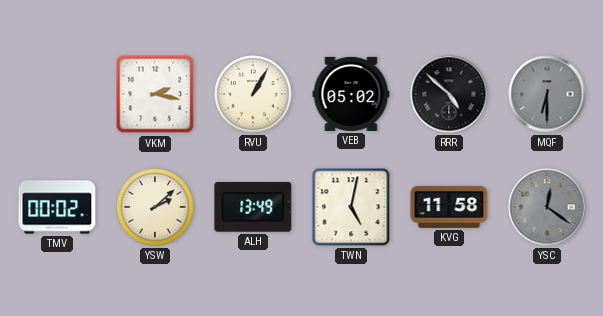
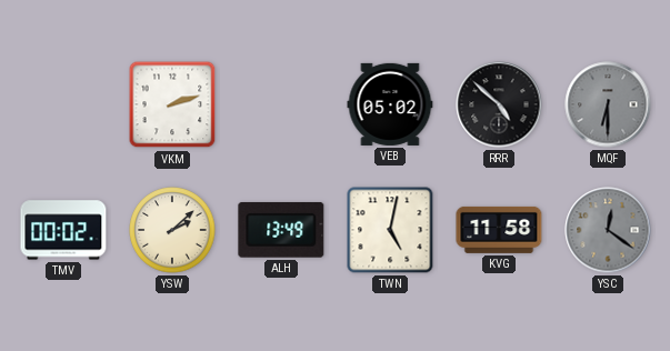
VKM: 2:17 -> 2:12 (172, 104)
RVU: 1:05 -> none (253, 94)
